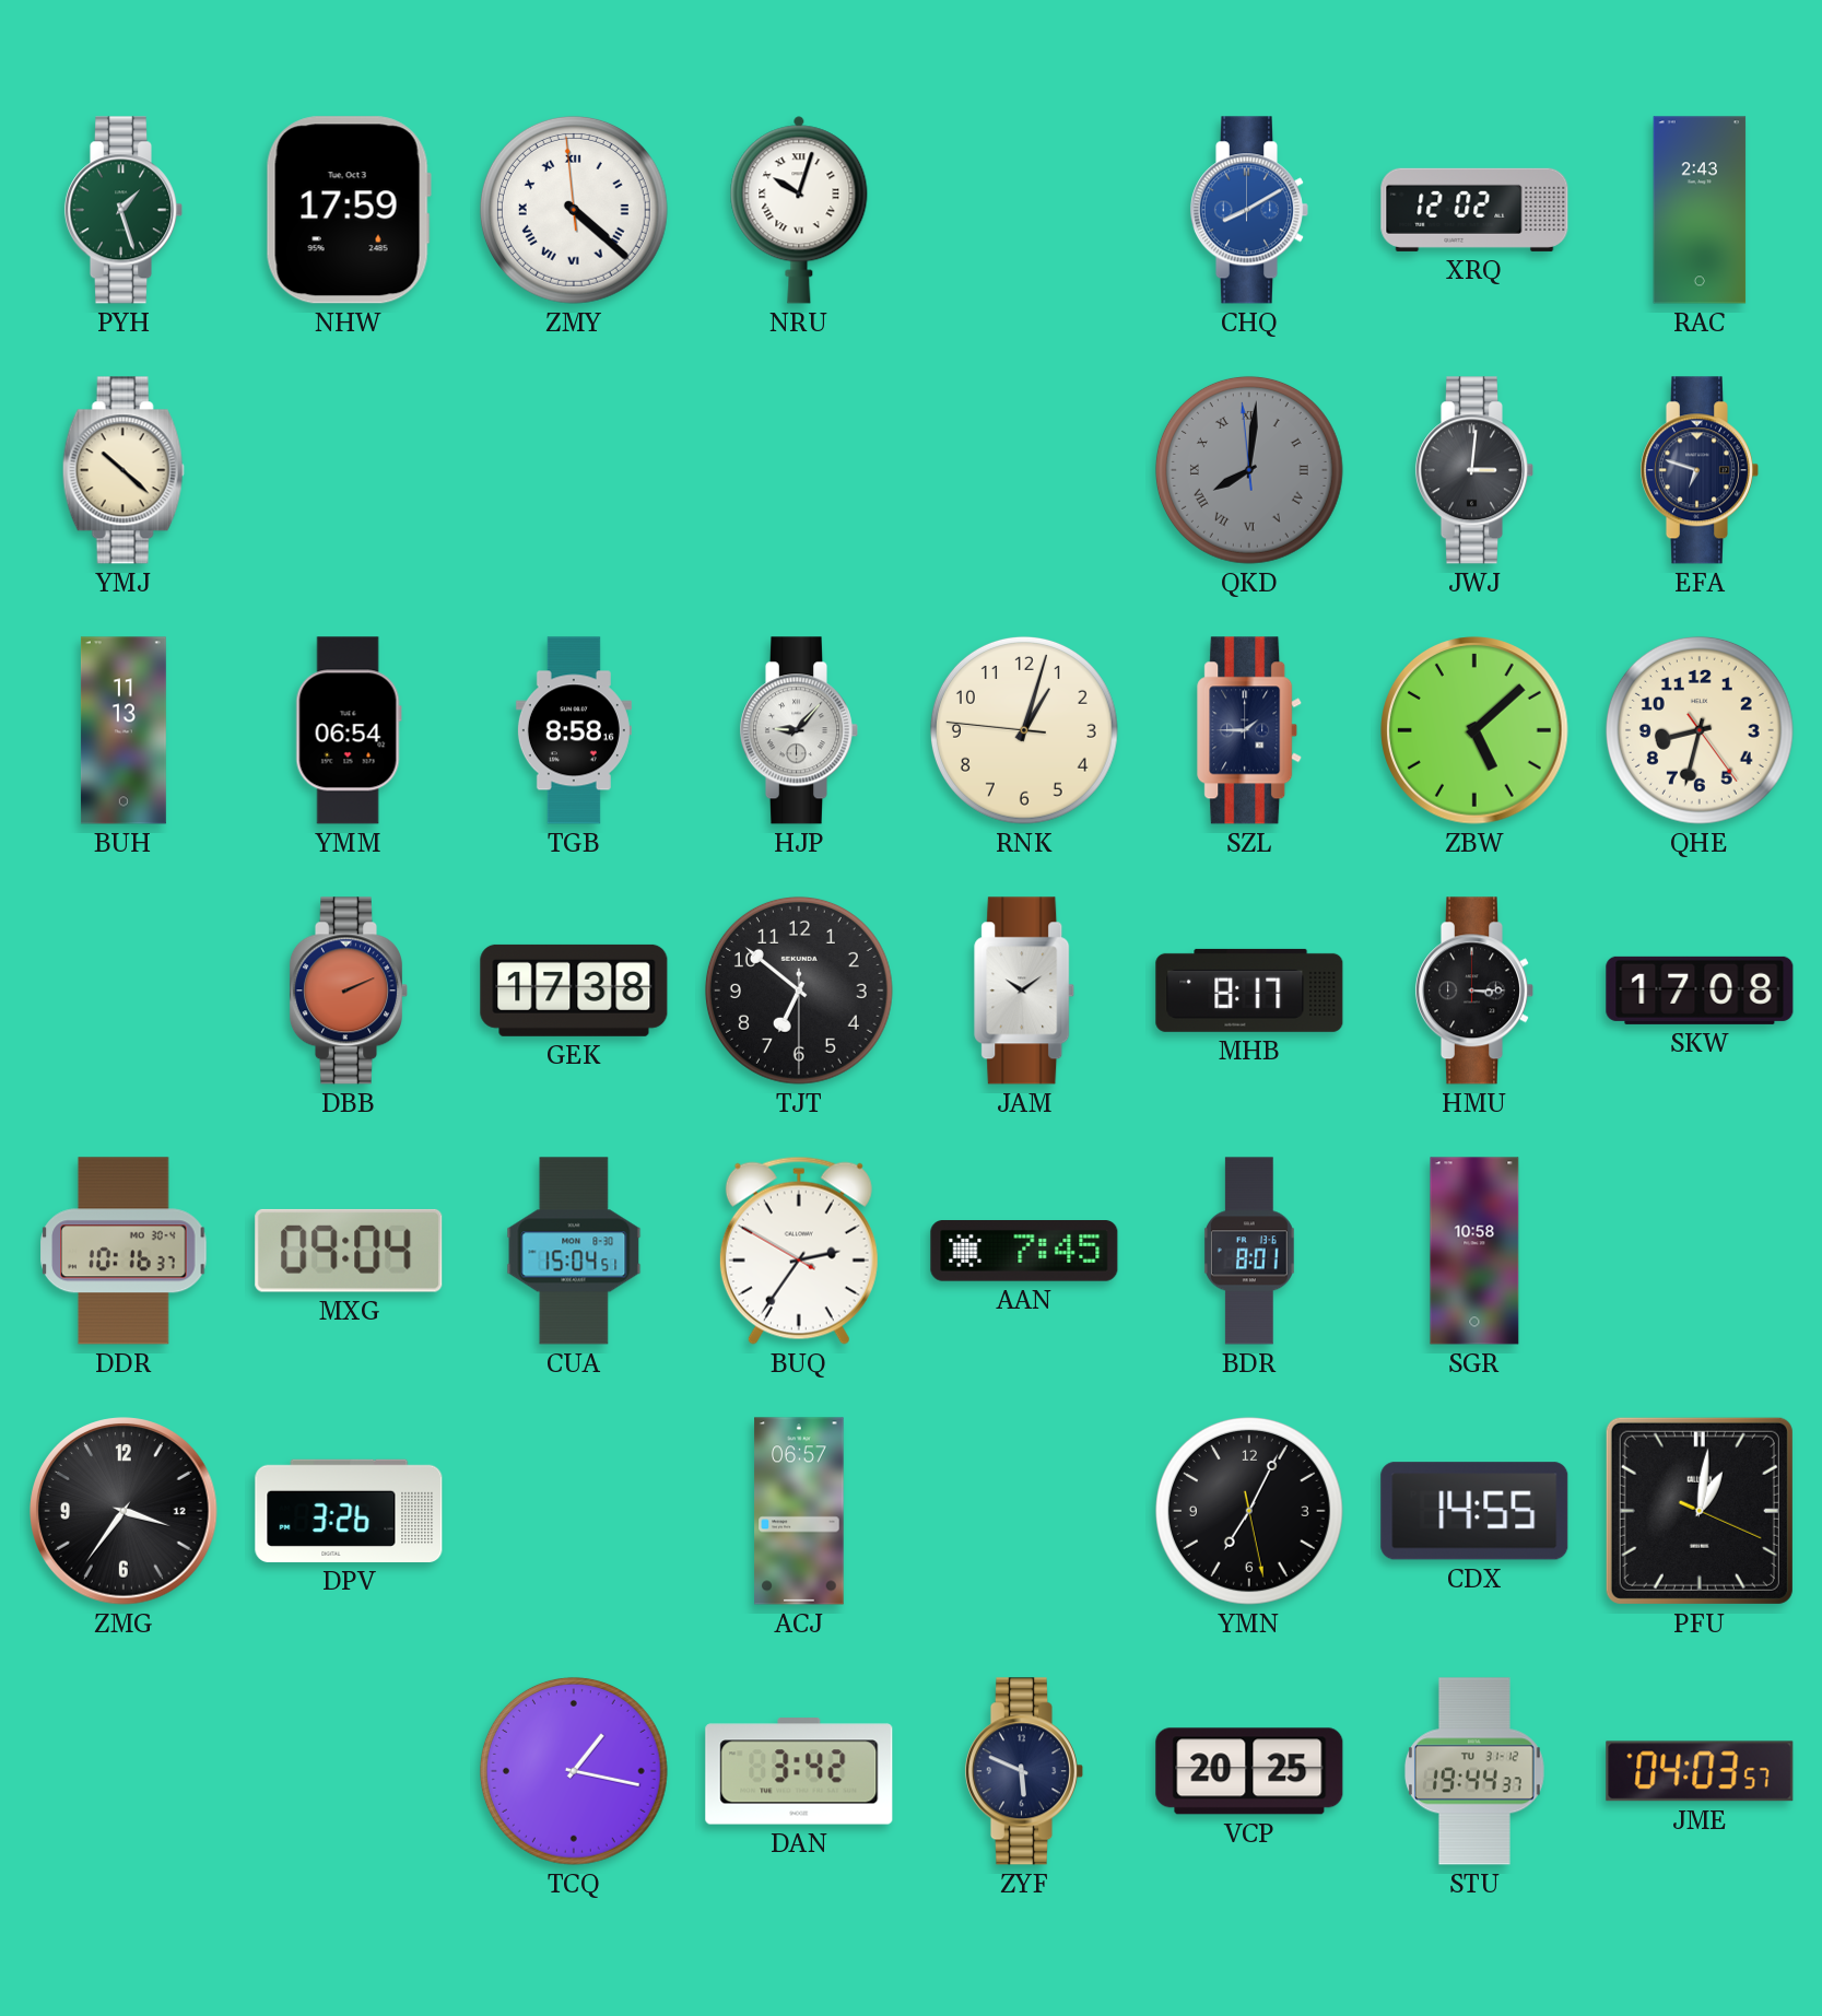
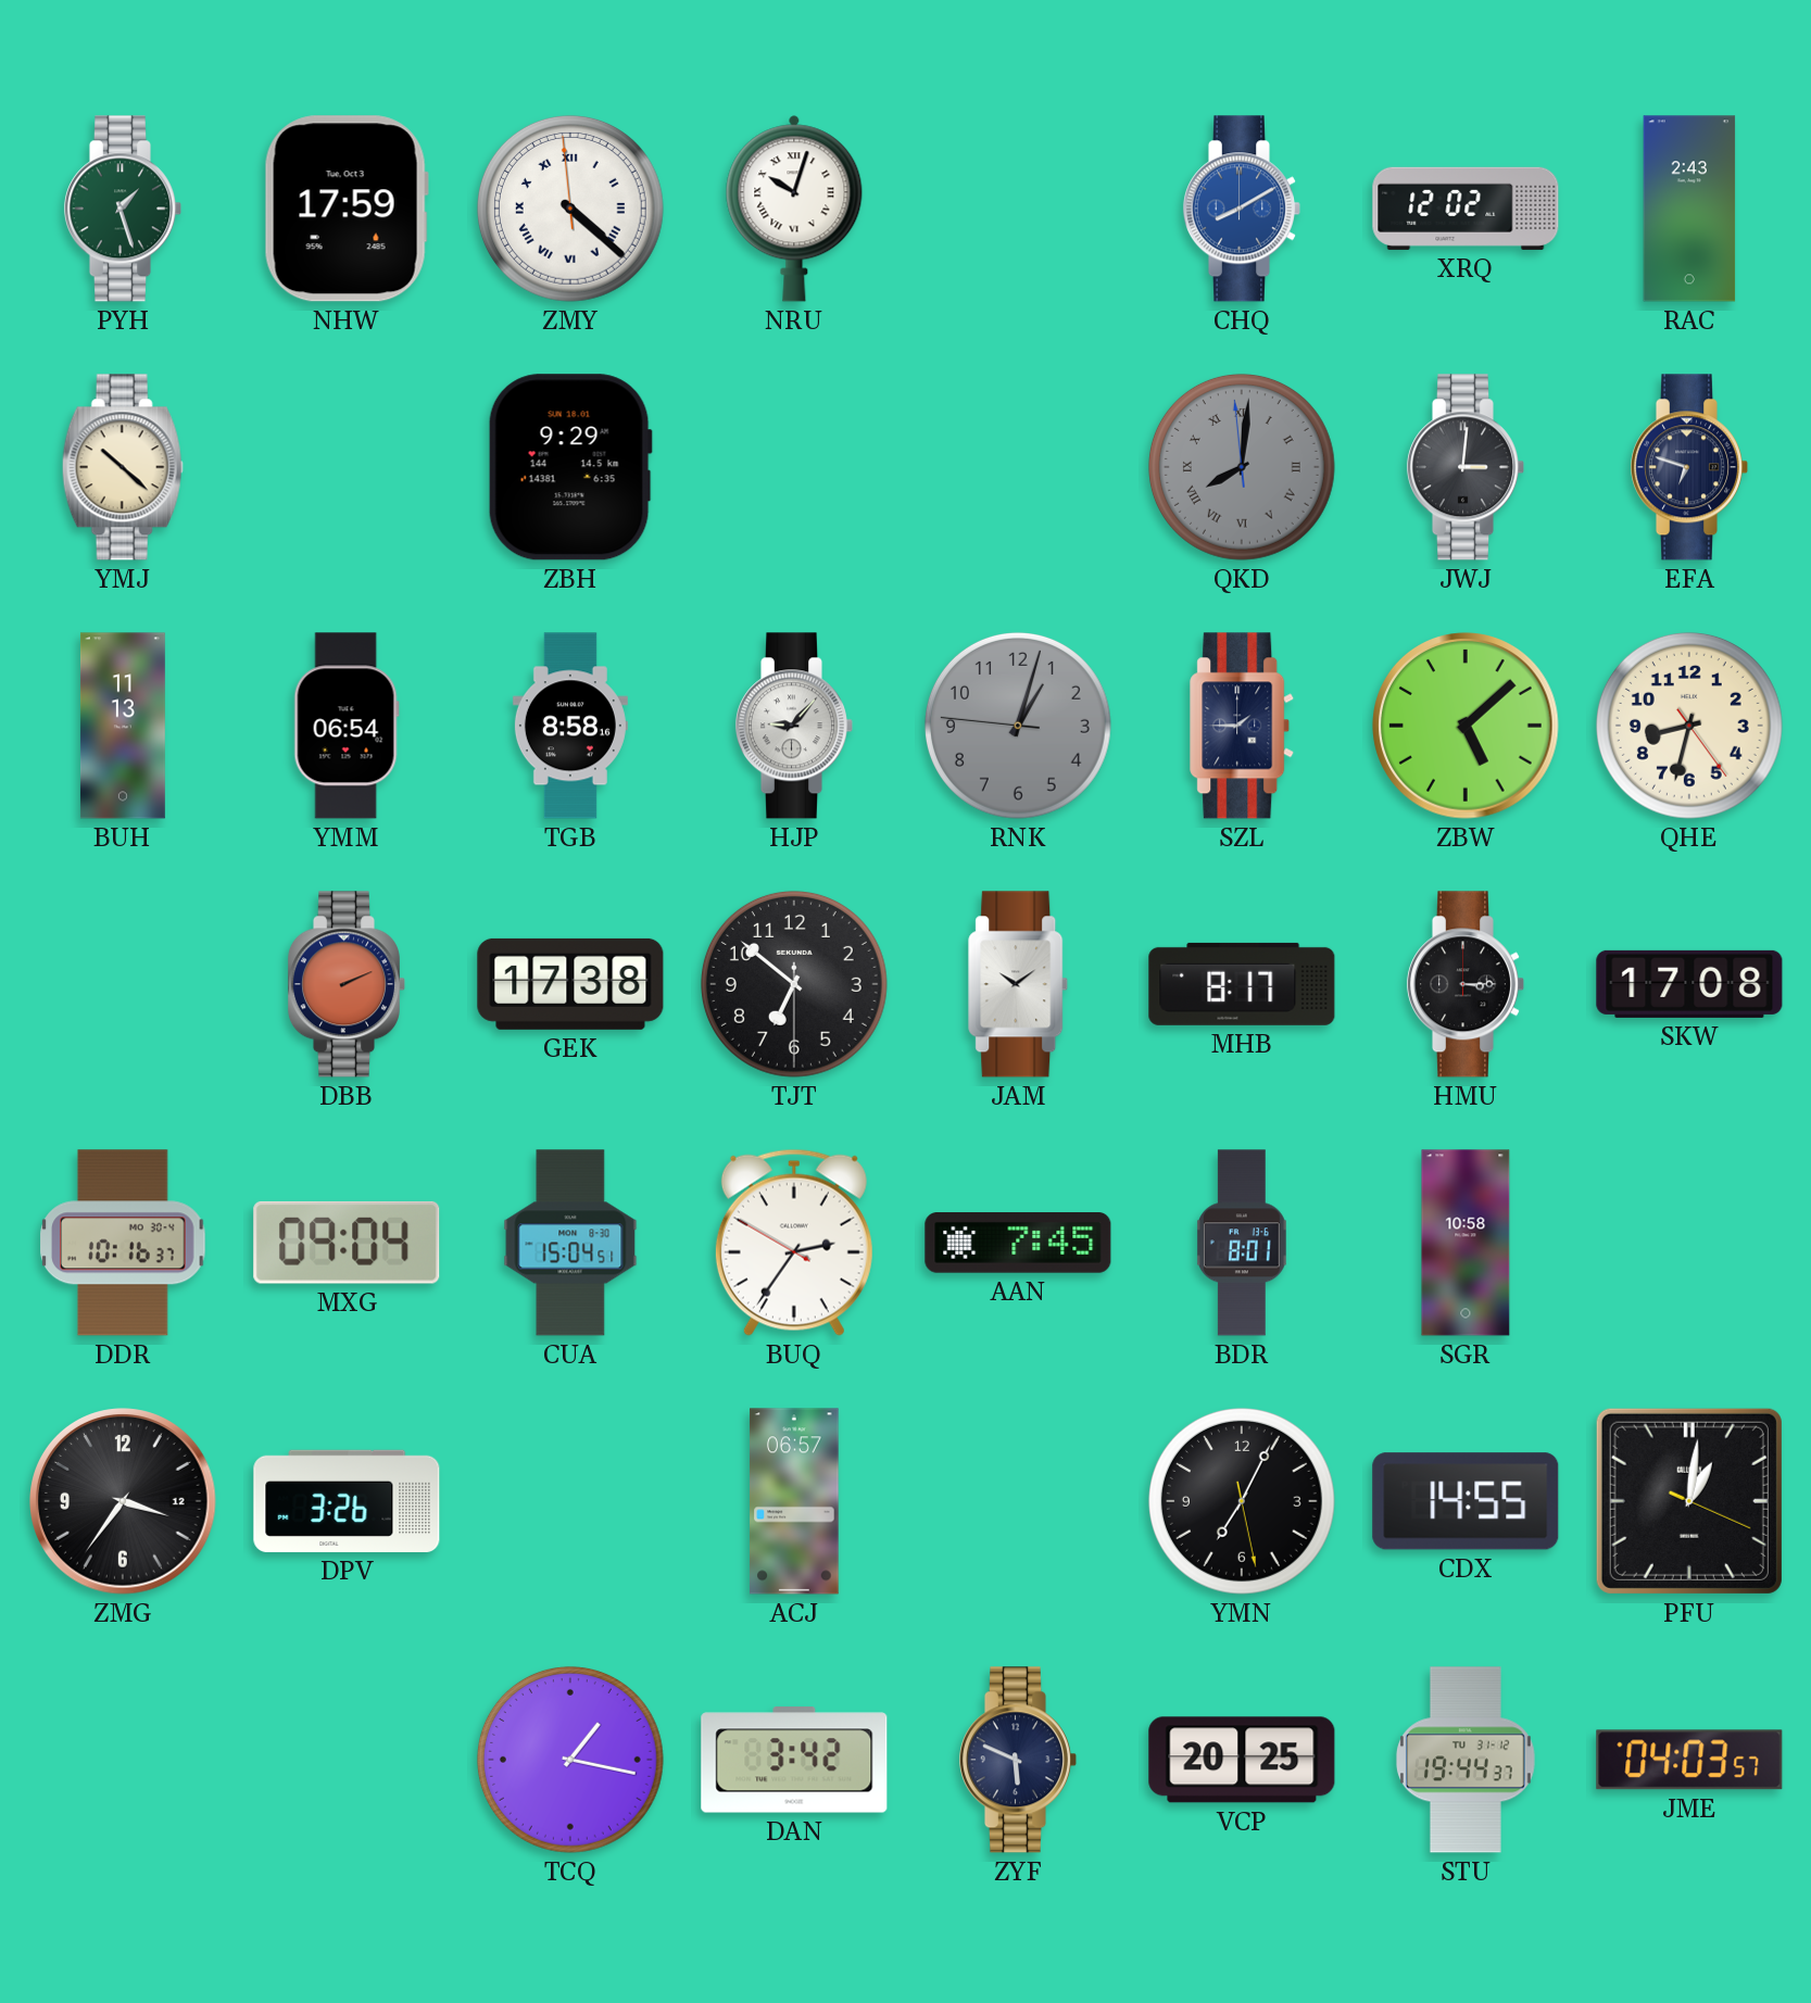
ZBH: none -> 9:29 (570, 467)
RNK dial: cream -> grey (1018, 726)
